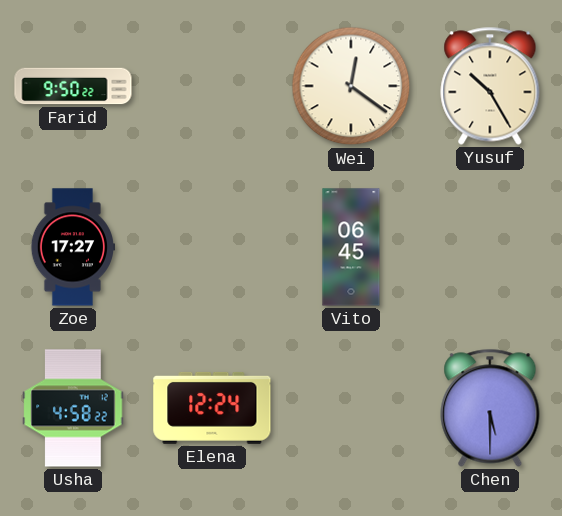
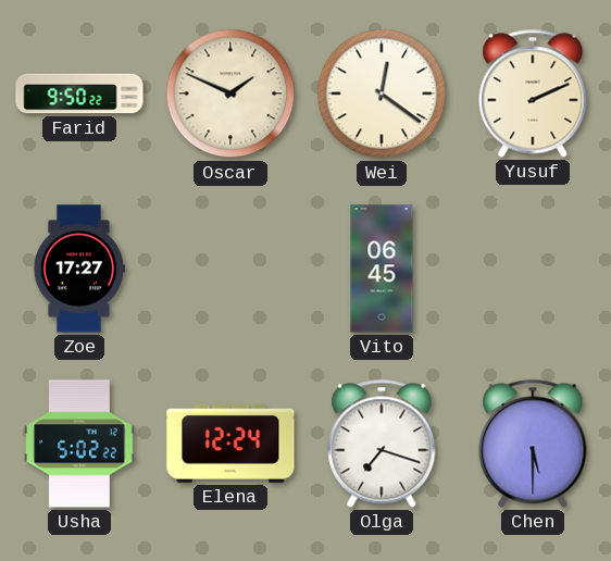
Oscar: none -> 1:49 (230, 93)
Yusuf: 10:25 -> 2:11 (533, 93)
Usha: 4:58 -> 5:02 (79, 444)
Olga: none -> 7:18 (382, 444)
